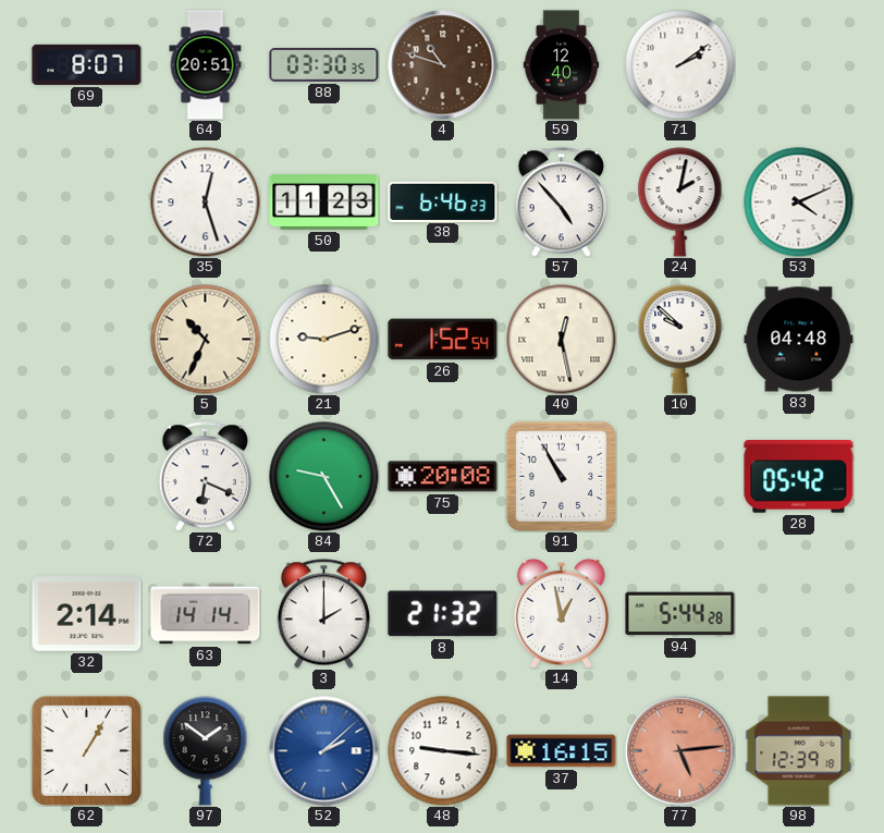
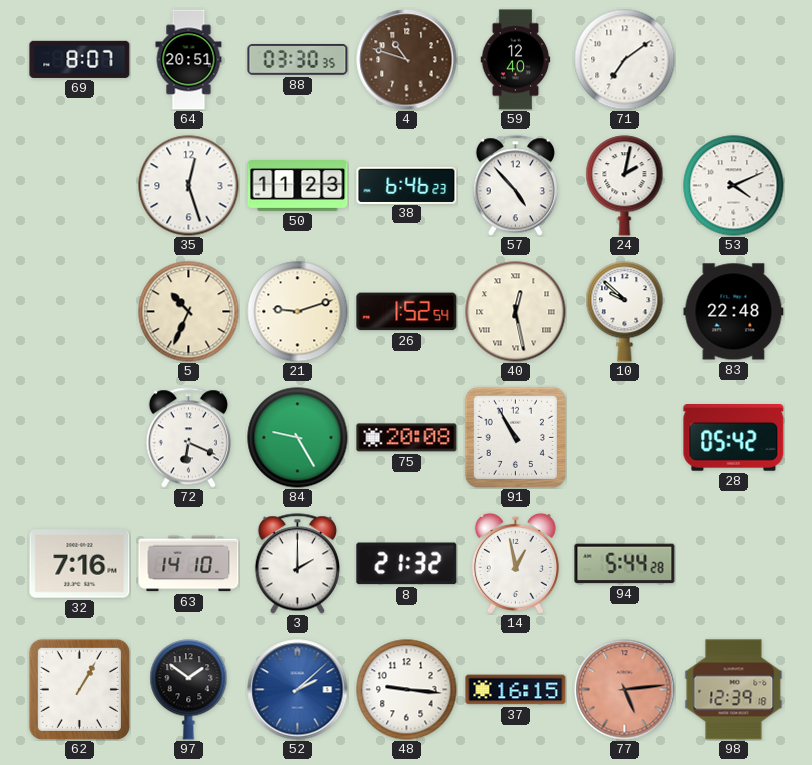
71: 2:09 -> 7:09 (625, 60)
83: 04:48 -> 22:48 (734, 312)
32: 2:14 -> 7:16 (80, 564)
63: 14:14 -> 14:10 (189, 564)
